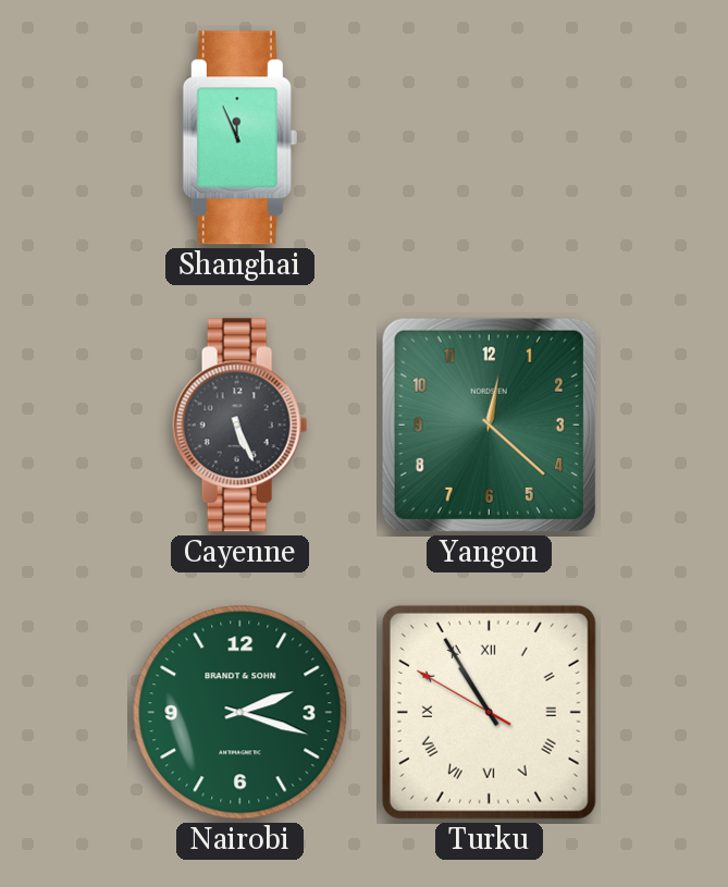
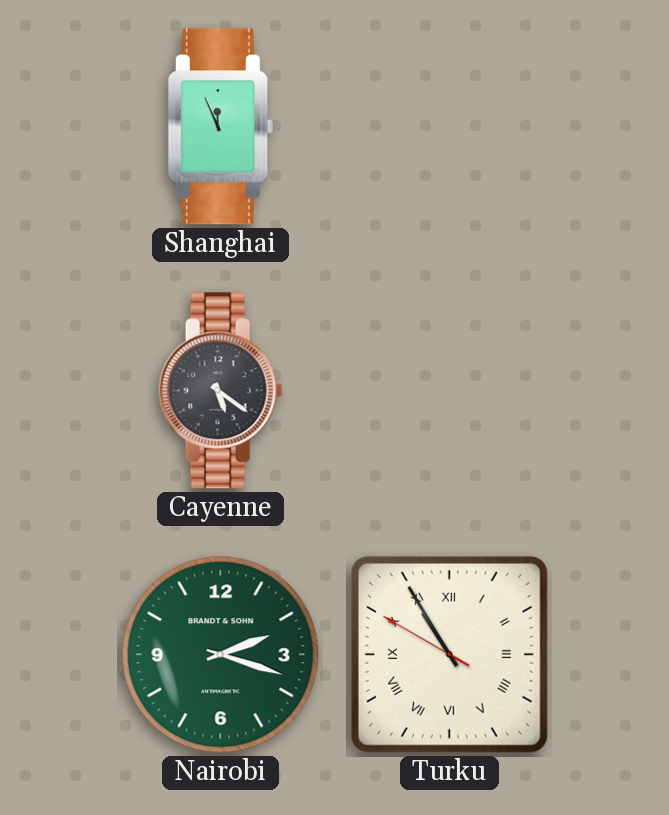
Cayenne: 5:26 -> 5:21 (221, 391)
Yangon: 12:22 -> none (489, 424)
